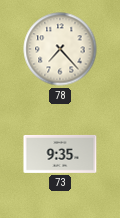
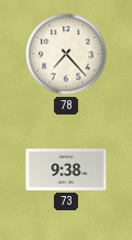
73: 9:35 -> 9:38 (66, 170)
